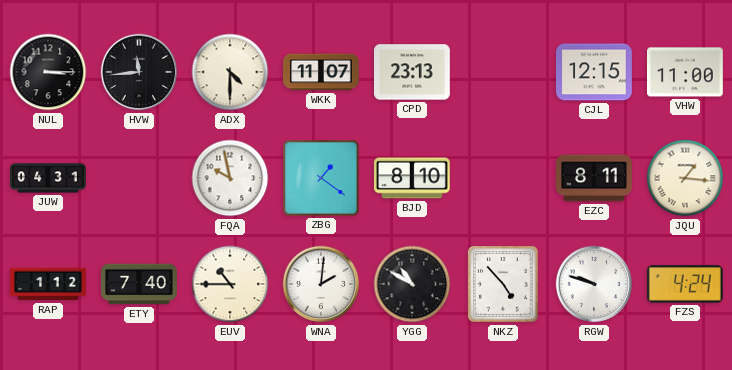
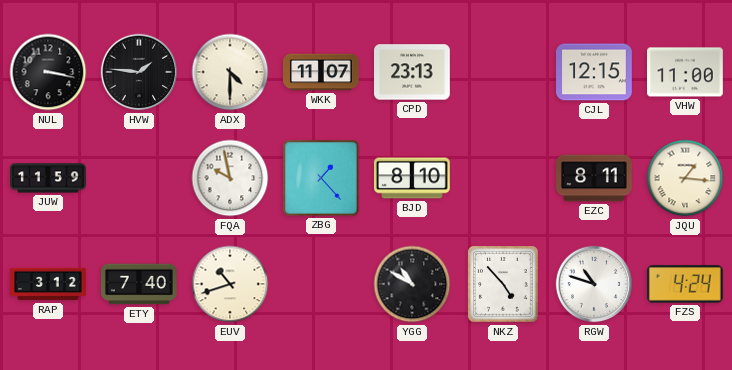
NUL: 3:15 -> 3:17 (48, 72)
HVW: 11:44 -> 1:46 (139, 72)
JUW: 04:31 -> 11:59 (49, 178)
ZBG: 1:21 -> 1:23 (321, 178)
RAP: 1:12 -> 3:12 (48, 284)
EUV: 10:45 -> 10:42 (230, 284)
WNA: 2:01 -> none (321, 284)
RGW: 9:48 -> 10:48 (594, 284)
